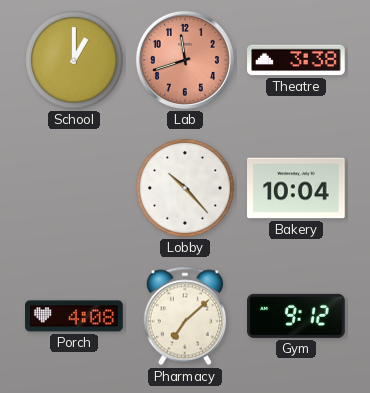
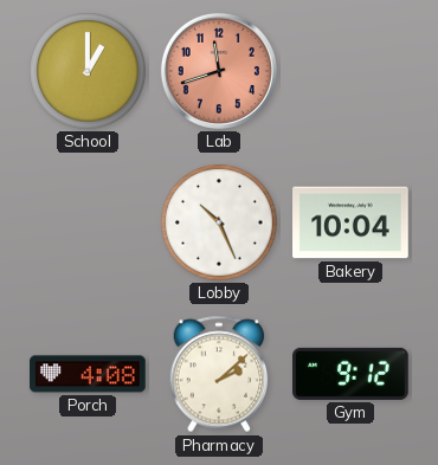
Theatre: 3:38 -> none (296, 60)
Lobby: 10:23 -> 10:26 (220, 224)
Pharmacy: 7:08 -> 2:08 (219, 374)
